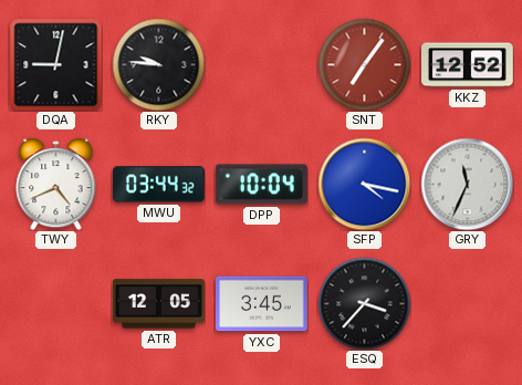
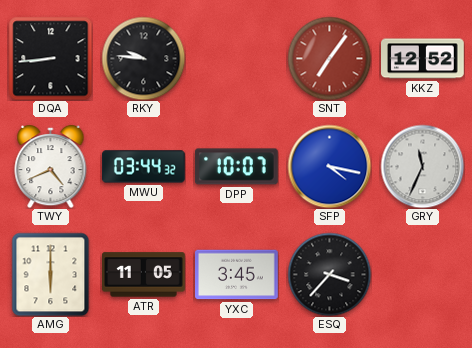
DQA: 9:02 -> 8:44 (50, 58)
DPP: 10:04 -> 10:07 (237, 167)
AMG: none -> 6:00 (51, 274)
ATR: 12:05 -> 11:05 (144, 275)
